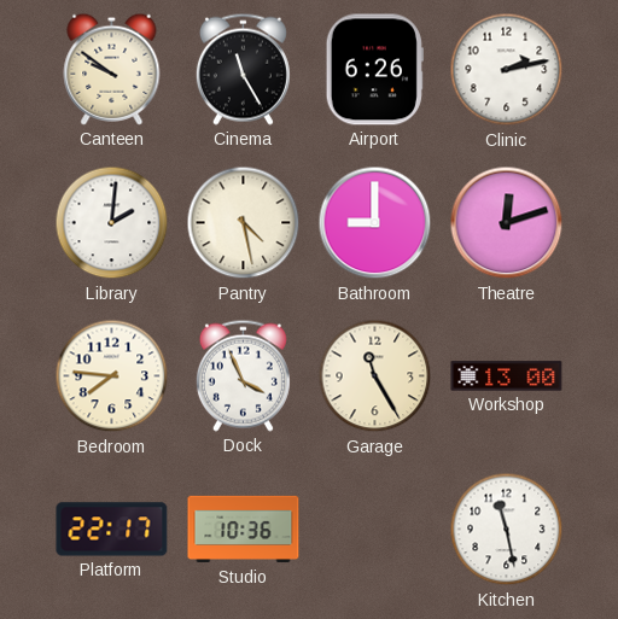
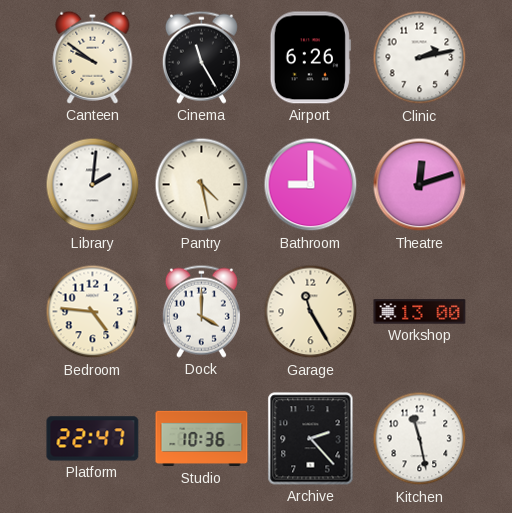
Bedroom: 7:46 -> 4:46 (93, 312)
Dock: 3:56 -> 4:00 (201, 311)
Platform: 22:17 -> 22:47 (93, 439)
Archive: none -> 2:23 (311, 439)
